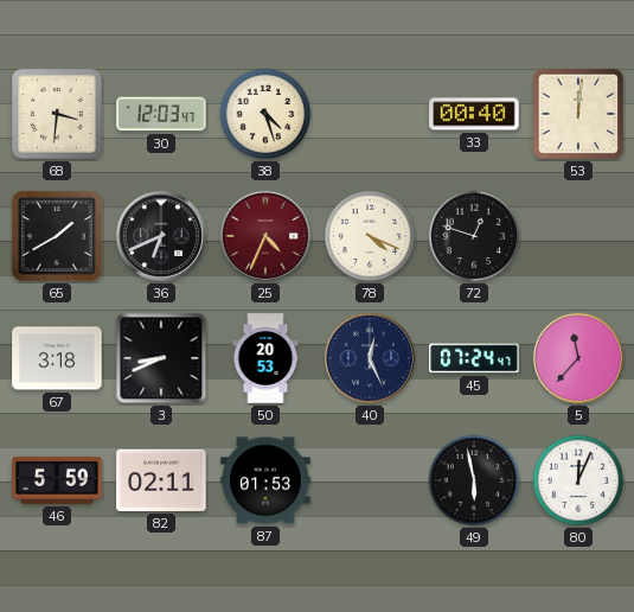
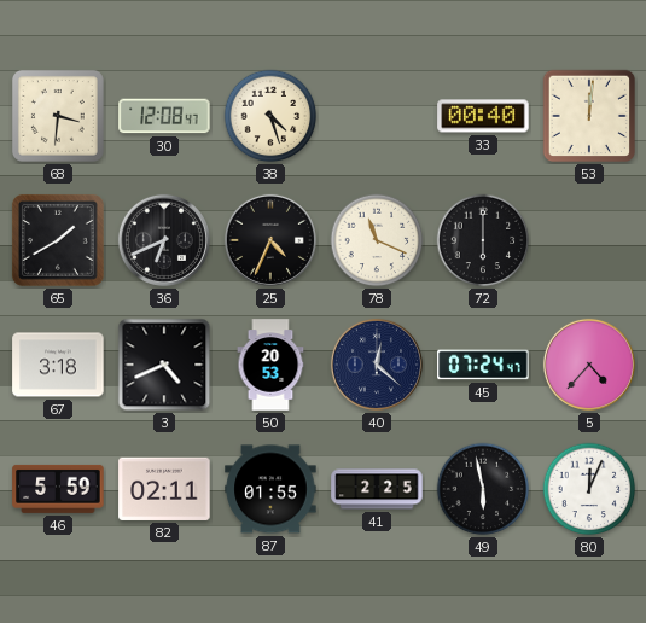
30: 12:03 -> 12:08 (164, 116)
25 dial: burgundy -> black (270, 240)
78: 4:19 -> 11:19 (377, 240)
72: 12:48 -> 6:00 (483, 240)
3: 8:41 -> 4:41 (164, 365)
40: 12:26 -> 12:22 (377, 365)
5: 11:37 -> 4:37 (589, 365)
87: 01:53 -> 01:55 (270, 489)
41: none -> 2:25 (377, 489)
